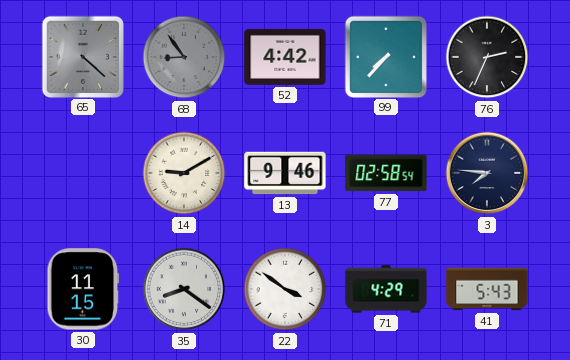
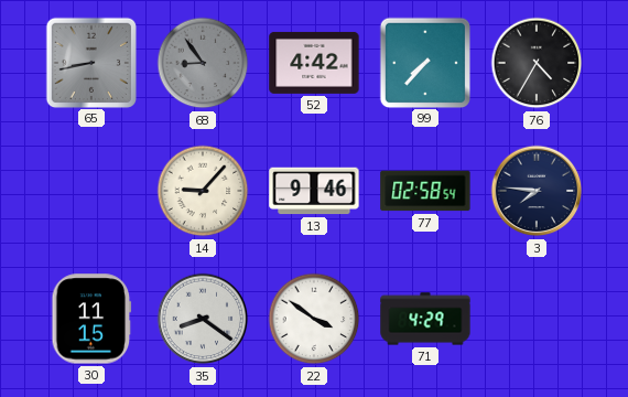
65: 4:22 -> 8:43 (90, 62)
76: 2:34 -> 4:35 (537, 63)
14: 9:10 -> 9:07 (203, 191)
41: 5:43 -> none (487, 289)
